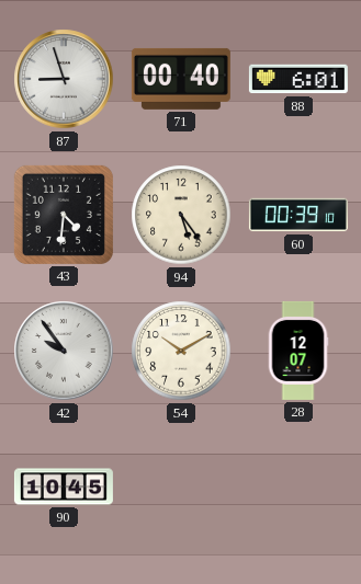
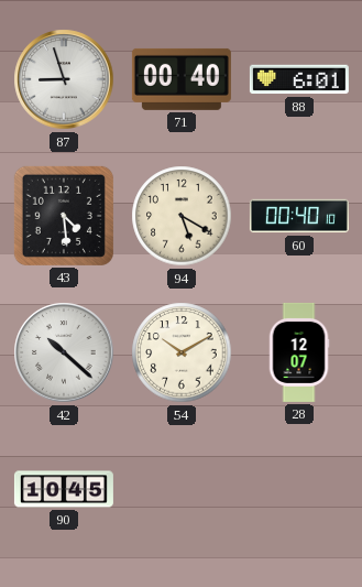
43: 4:31 -> 4:29 (64, 216)
94: 5:24 -> 5:20 (182, 216)
60: 00:39 -> 00:40 (299, 216)
42: 9:54 -> 10:22 (64, 352)
